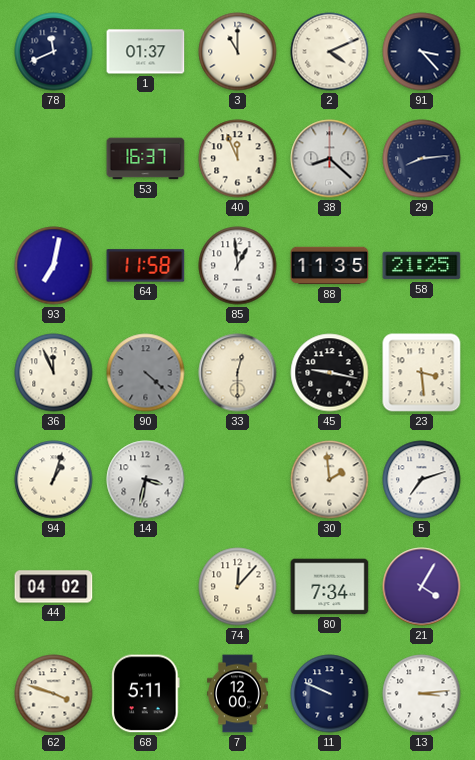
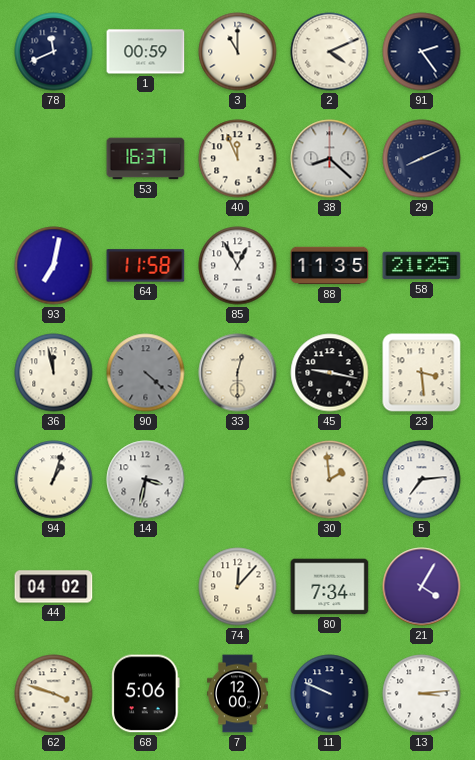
1: 01:37 -> 00:59 (146, 52)
91: 3:23 -> 2:24 (422, 52)
29: 8:14 -> 8:11 (422, 159)
85: 12:59 -> 12:55 (238, 266)
36: 11:56 -> 11:58 (54, 373)
5: 7:12 -> 7:14 (422, 480)
68: 5:11 -> 5:06 (146, 694)
